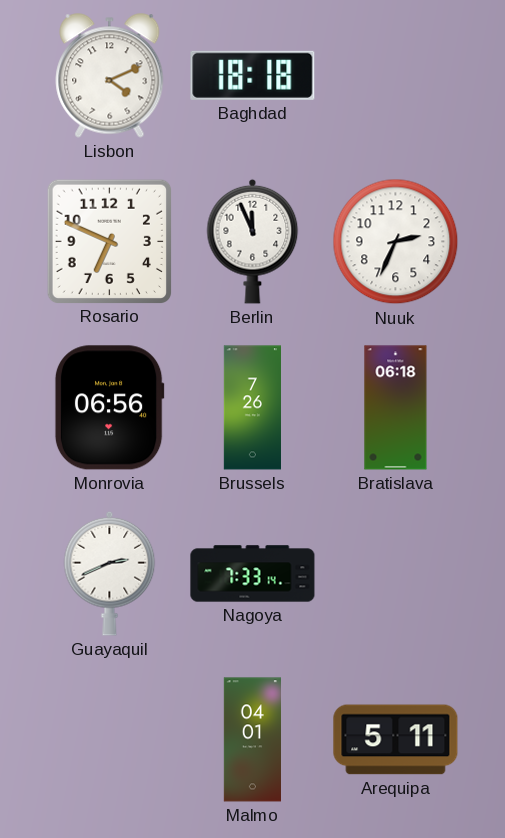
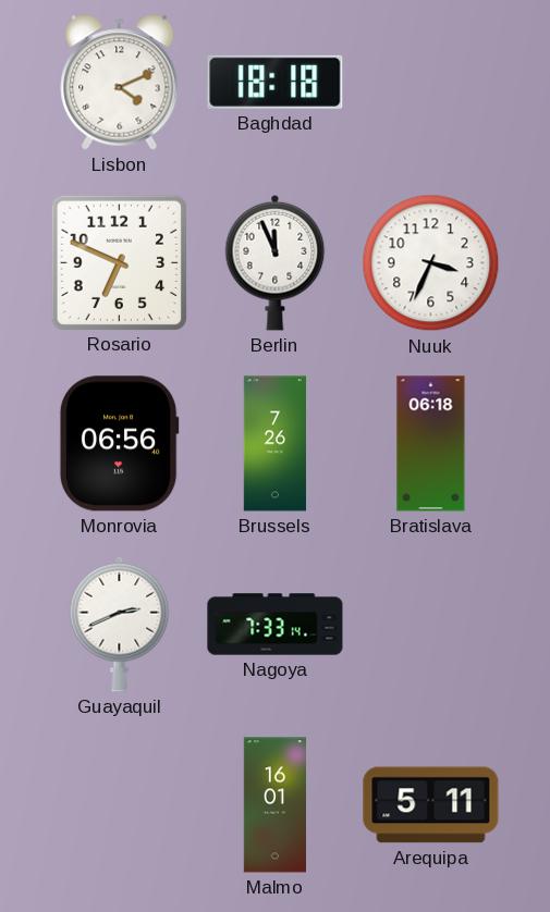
Nuuk: 2:34 -> 3:34 (431, 263)
Malmo: 04:01 -> 16:01 (274, 805)
